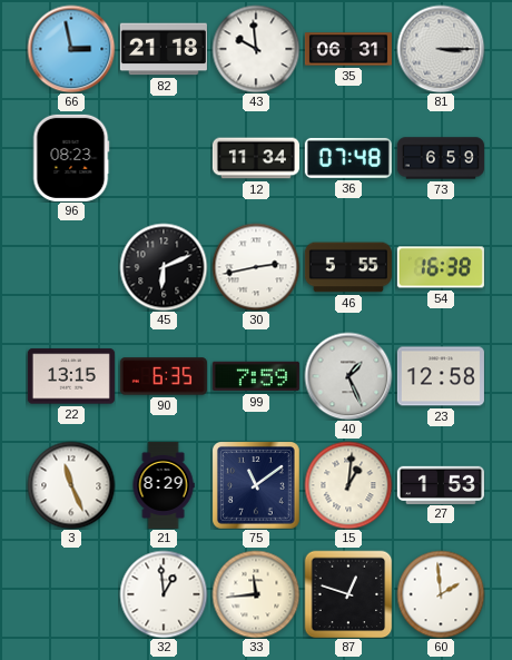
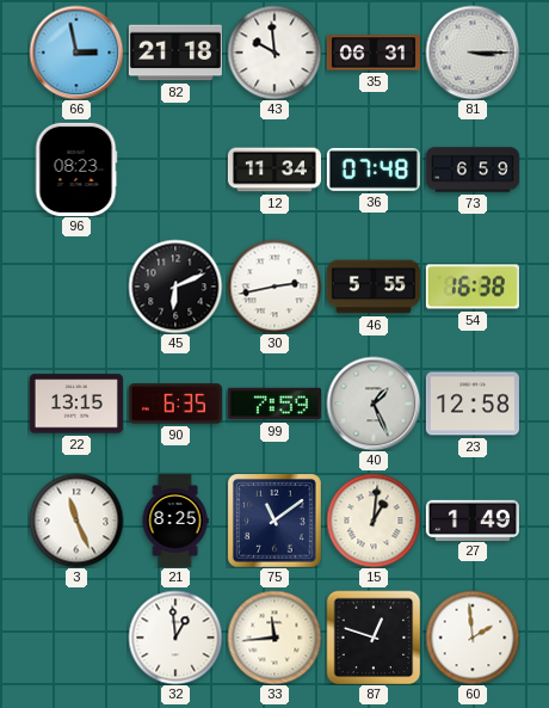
21: 8:29 -> 8:25 (175, 521)
27: 1:53 -> 1:49 (473, 519)
